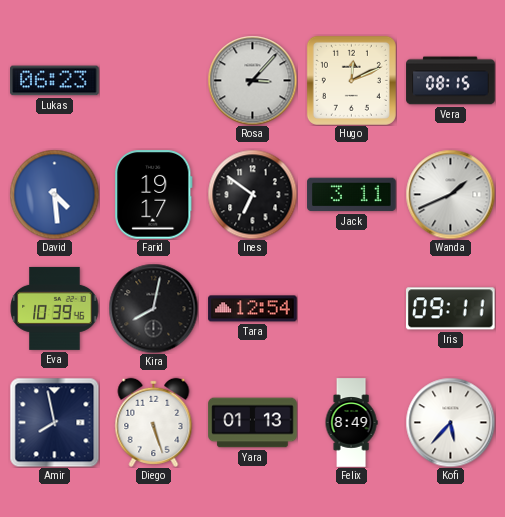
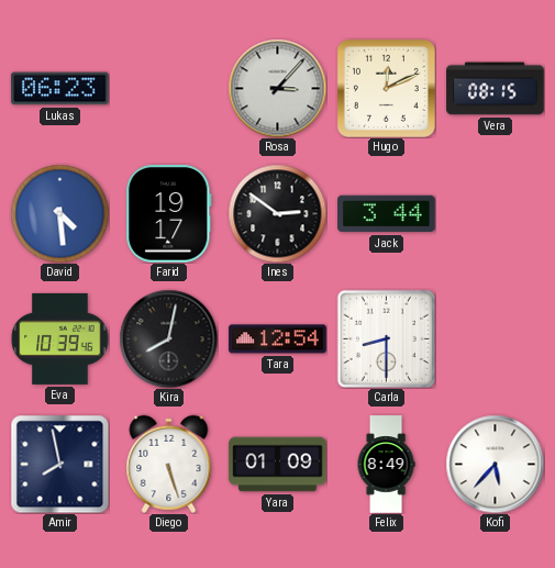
Ines: 6:51 -> 2:51 (277, 213)
Jack: 3:11 -> 3:44 (387, 214)
Wanda: 1:41 -> none (450, 194)
Carla: none -> 8:30 (386, 338)
Iris: 09:11 -> none (451, 309)
Yara: 01:13 -> 01:09 (278, 465)
